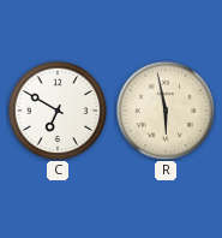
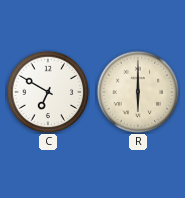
R: 5:58 -> 6:00 (138, 92)
